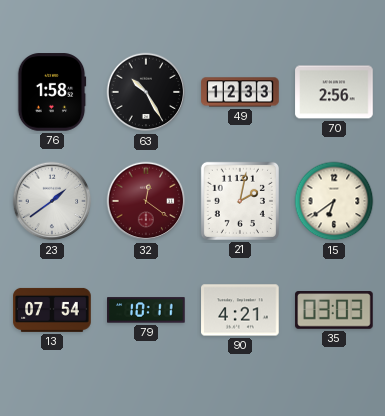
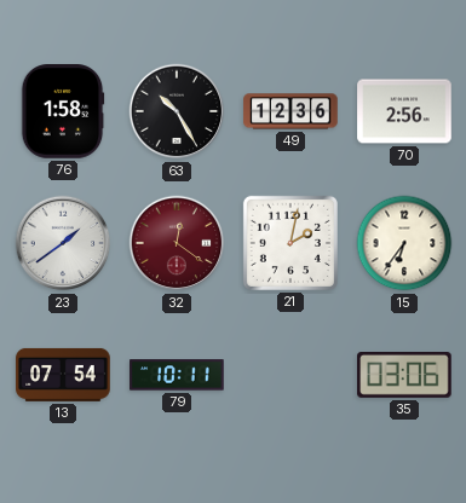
49: 12:33 -> 12:36 (290, 111)
15: 6:39 -> 6:36 (404, 243)
90: 4:21 -> none (240, 310)
35: 03:03 -> 03:06 (404, 376)
